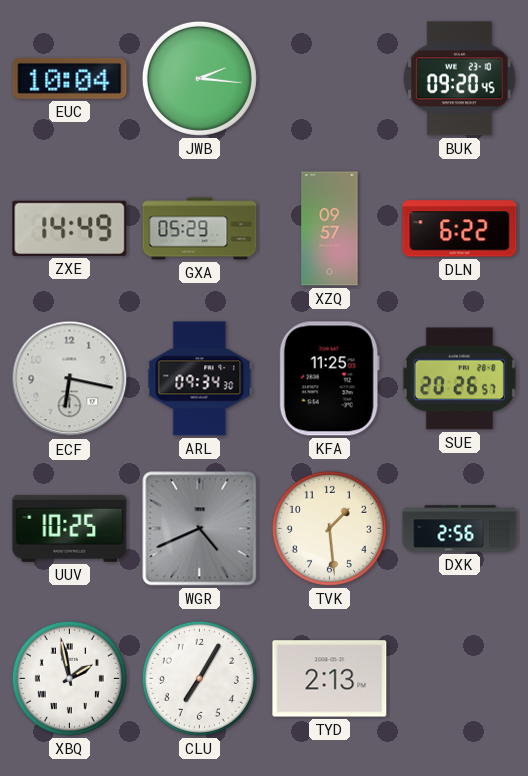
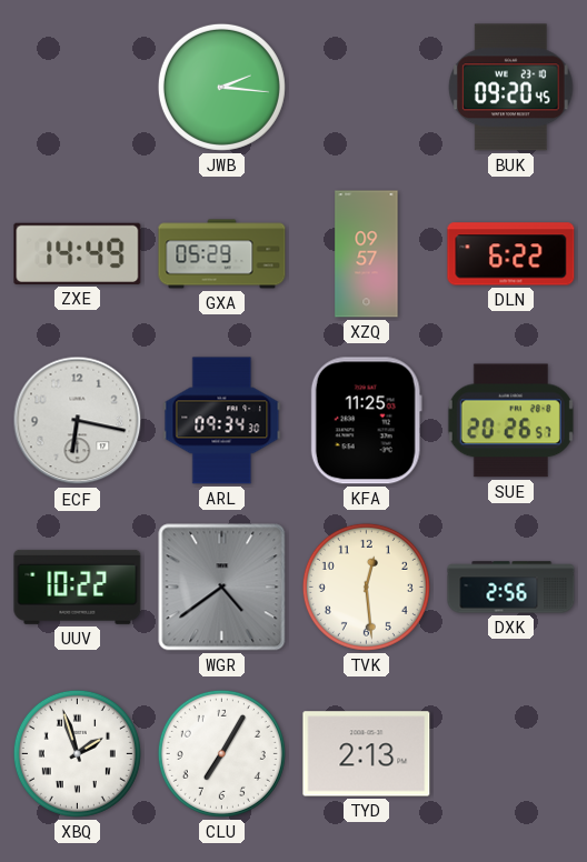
EUC: 10:04 -> none (70, 78)
UUV: 10:25 -> 10:22 (78, 587)
WGR: 4:41 -> 4:39 (222, 588)
TVK: 1:29 -> 12:29 (366, 587)
XBQ: 1:58 -> 1:57 (77, 753)
